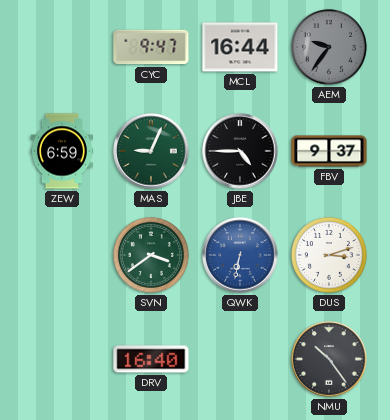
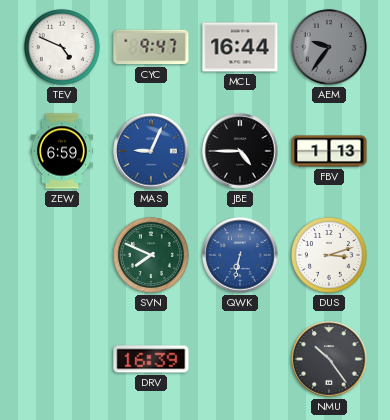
TEV: none -> 4:49 (62, 47)
MAS dial: green -> blue (151, 151)
FBV: 9:37 -> 1:13 (329, 151)
SVN: 3:39 -> 7:49 (151, 255)
DRV: 16:40 -> 16:39 (151, 359)
